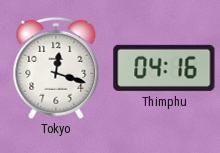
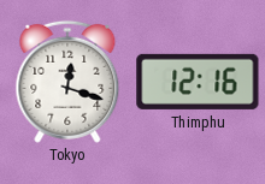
Thimphu: 04:16 -> 12:16 (198, 82)
